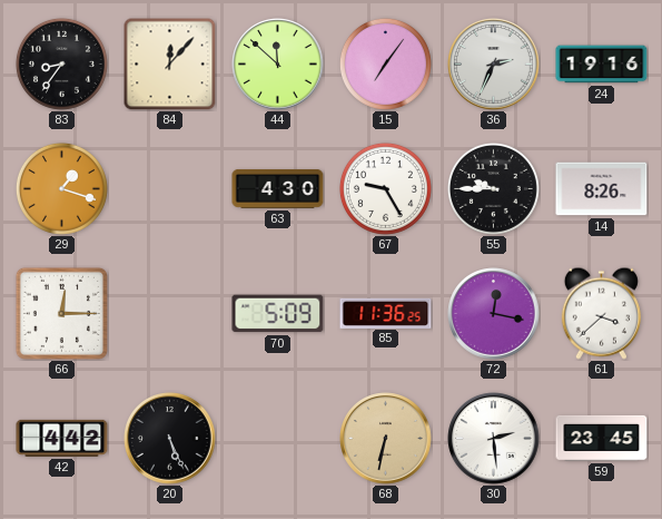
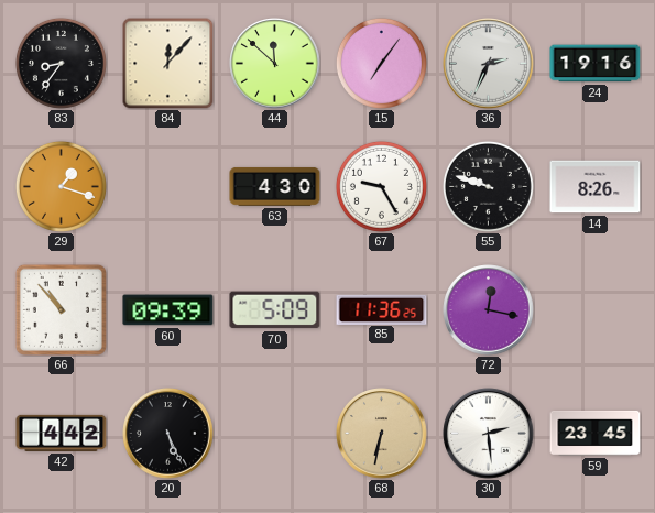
55: 9:45 -> 9:48 (488, 186)
66: 12:15 -> 10:53 (61, 309)
60: none -> 09:39 (168, 310)
61: 3:38 -> none (601, 313)
